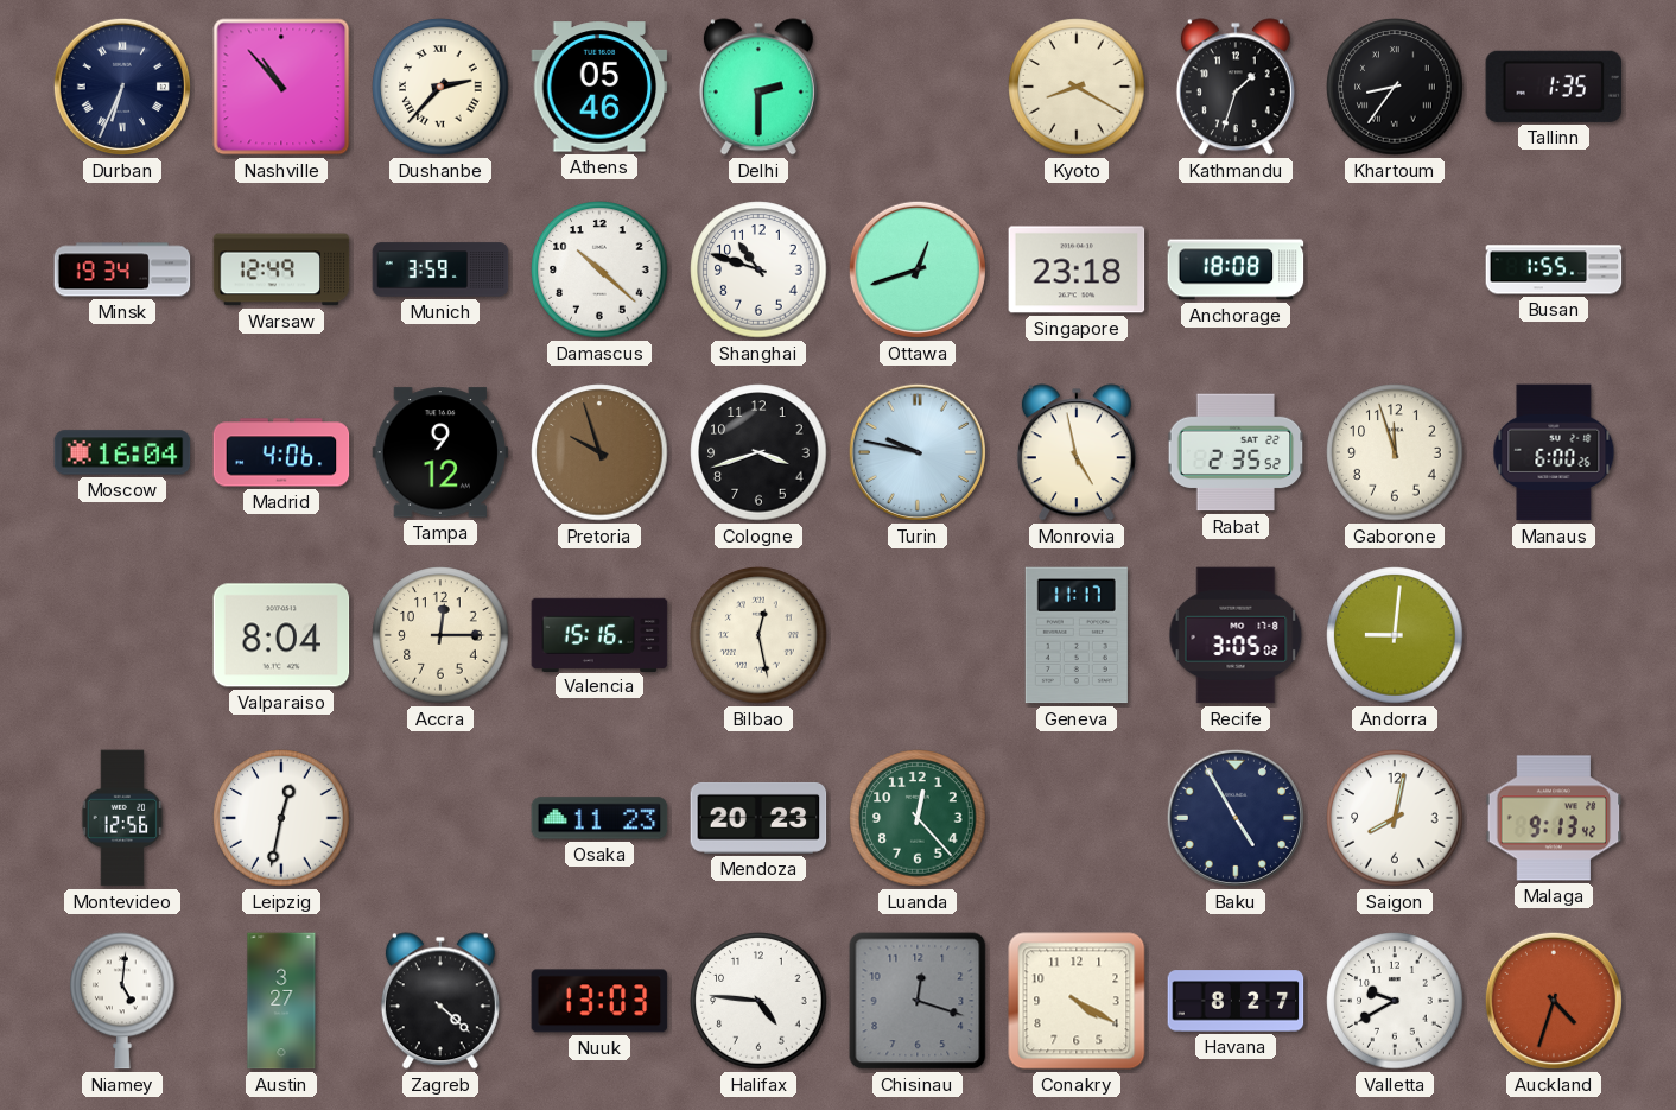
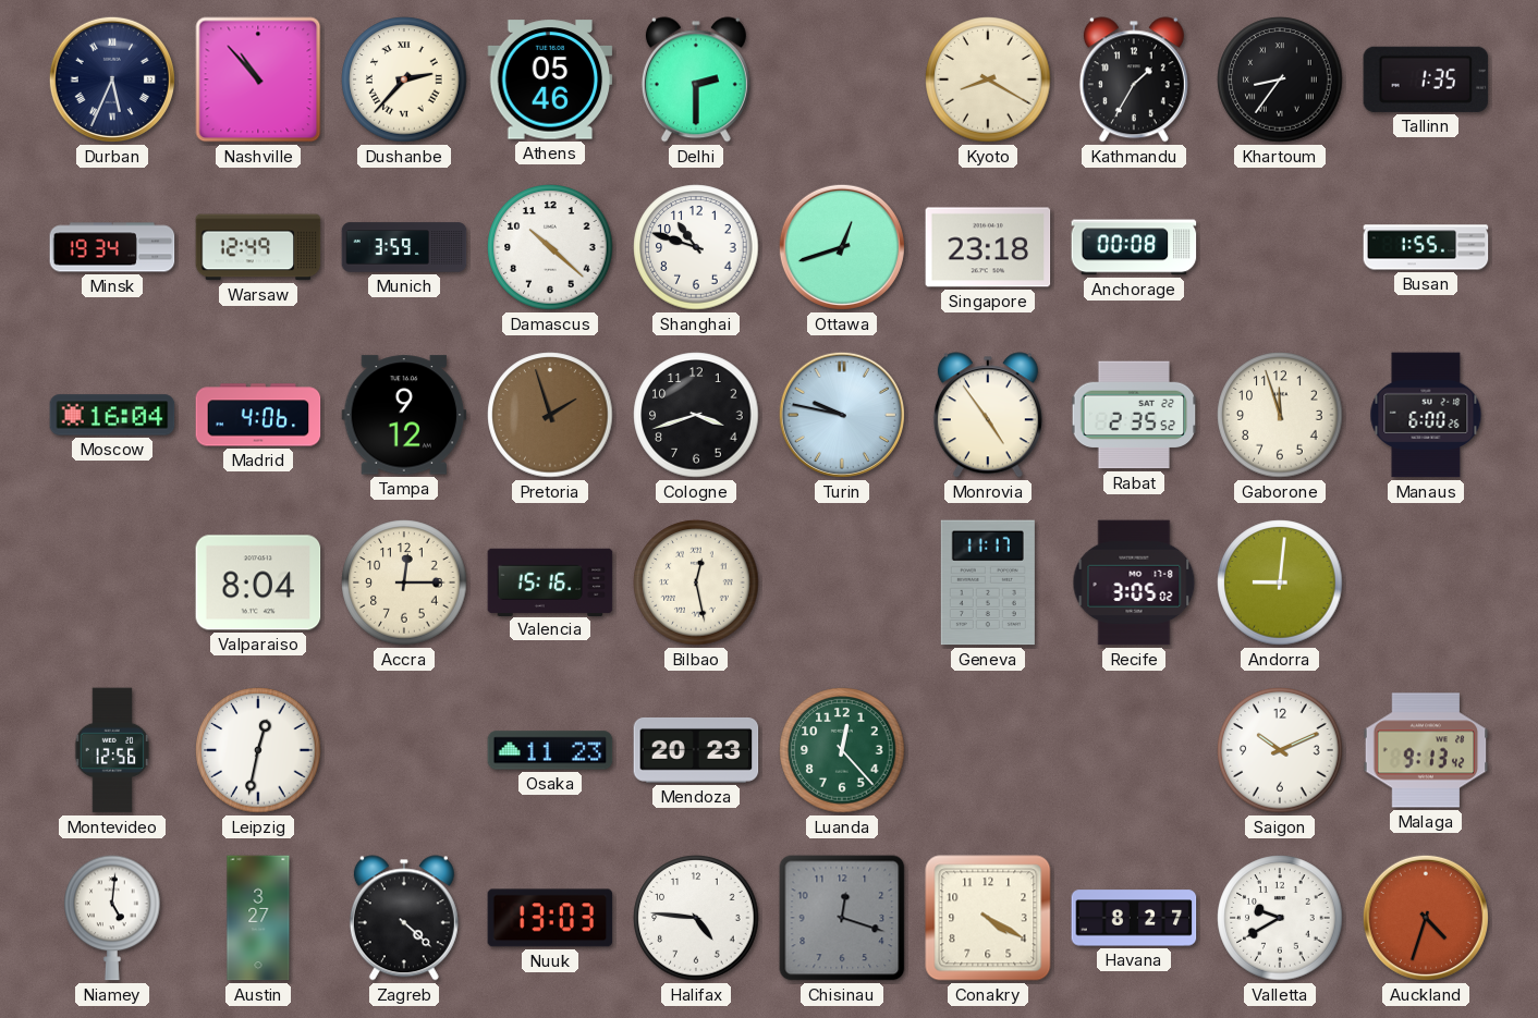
Durban: 6:34 -> 5:34 (112, 79)
Kathmandu: 1:33 -> 1:35 (1134, 79)
Anchorage: 18:08 -> 00:08 (1134, 247)
Pretoria: 9:57 -> 1:57 (550, 415)
Monrovia: 4:58 -> 4:54 (988, 415)
Baku: 4:55 -> none (1236, 818)
Saigon: 8:02 -> 10:11 (1280, 750)
